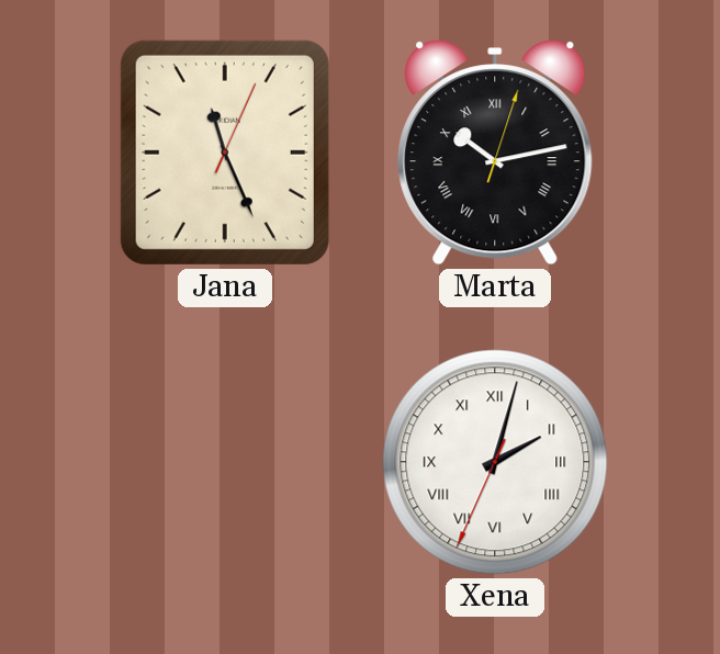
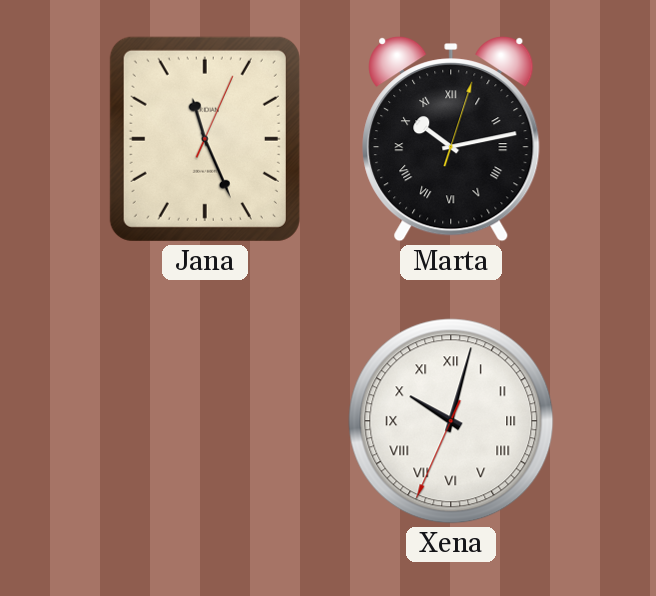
Xena: 2:02 -> 10:02 (451, 421)
